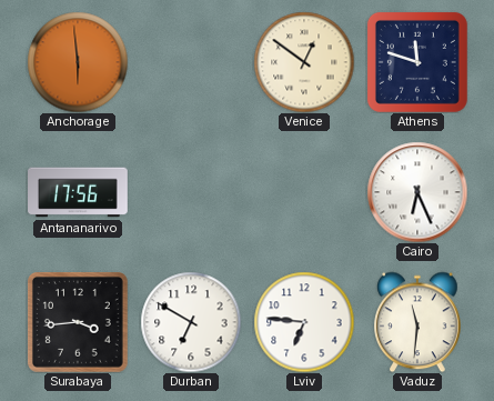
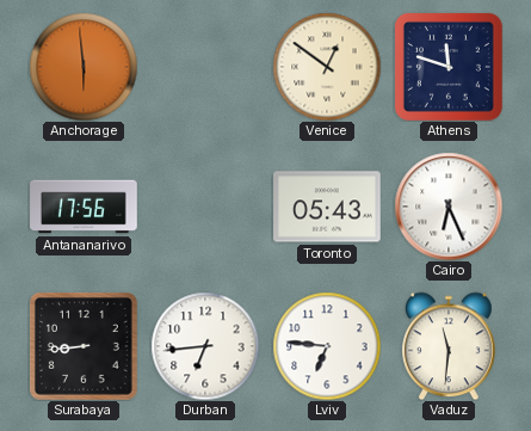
Toronto: none -> 05:43 (328, 207)
Surabaya: 3:44 -> 8:44 (85, 347)
Durban: 6:50 -> 6:44 (205, 346)
